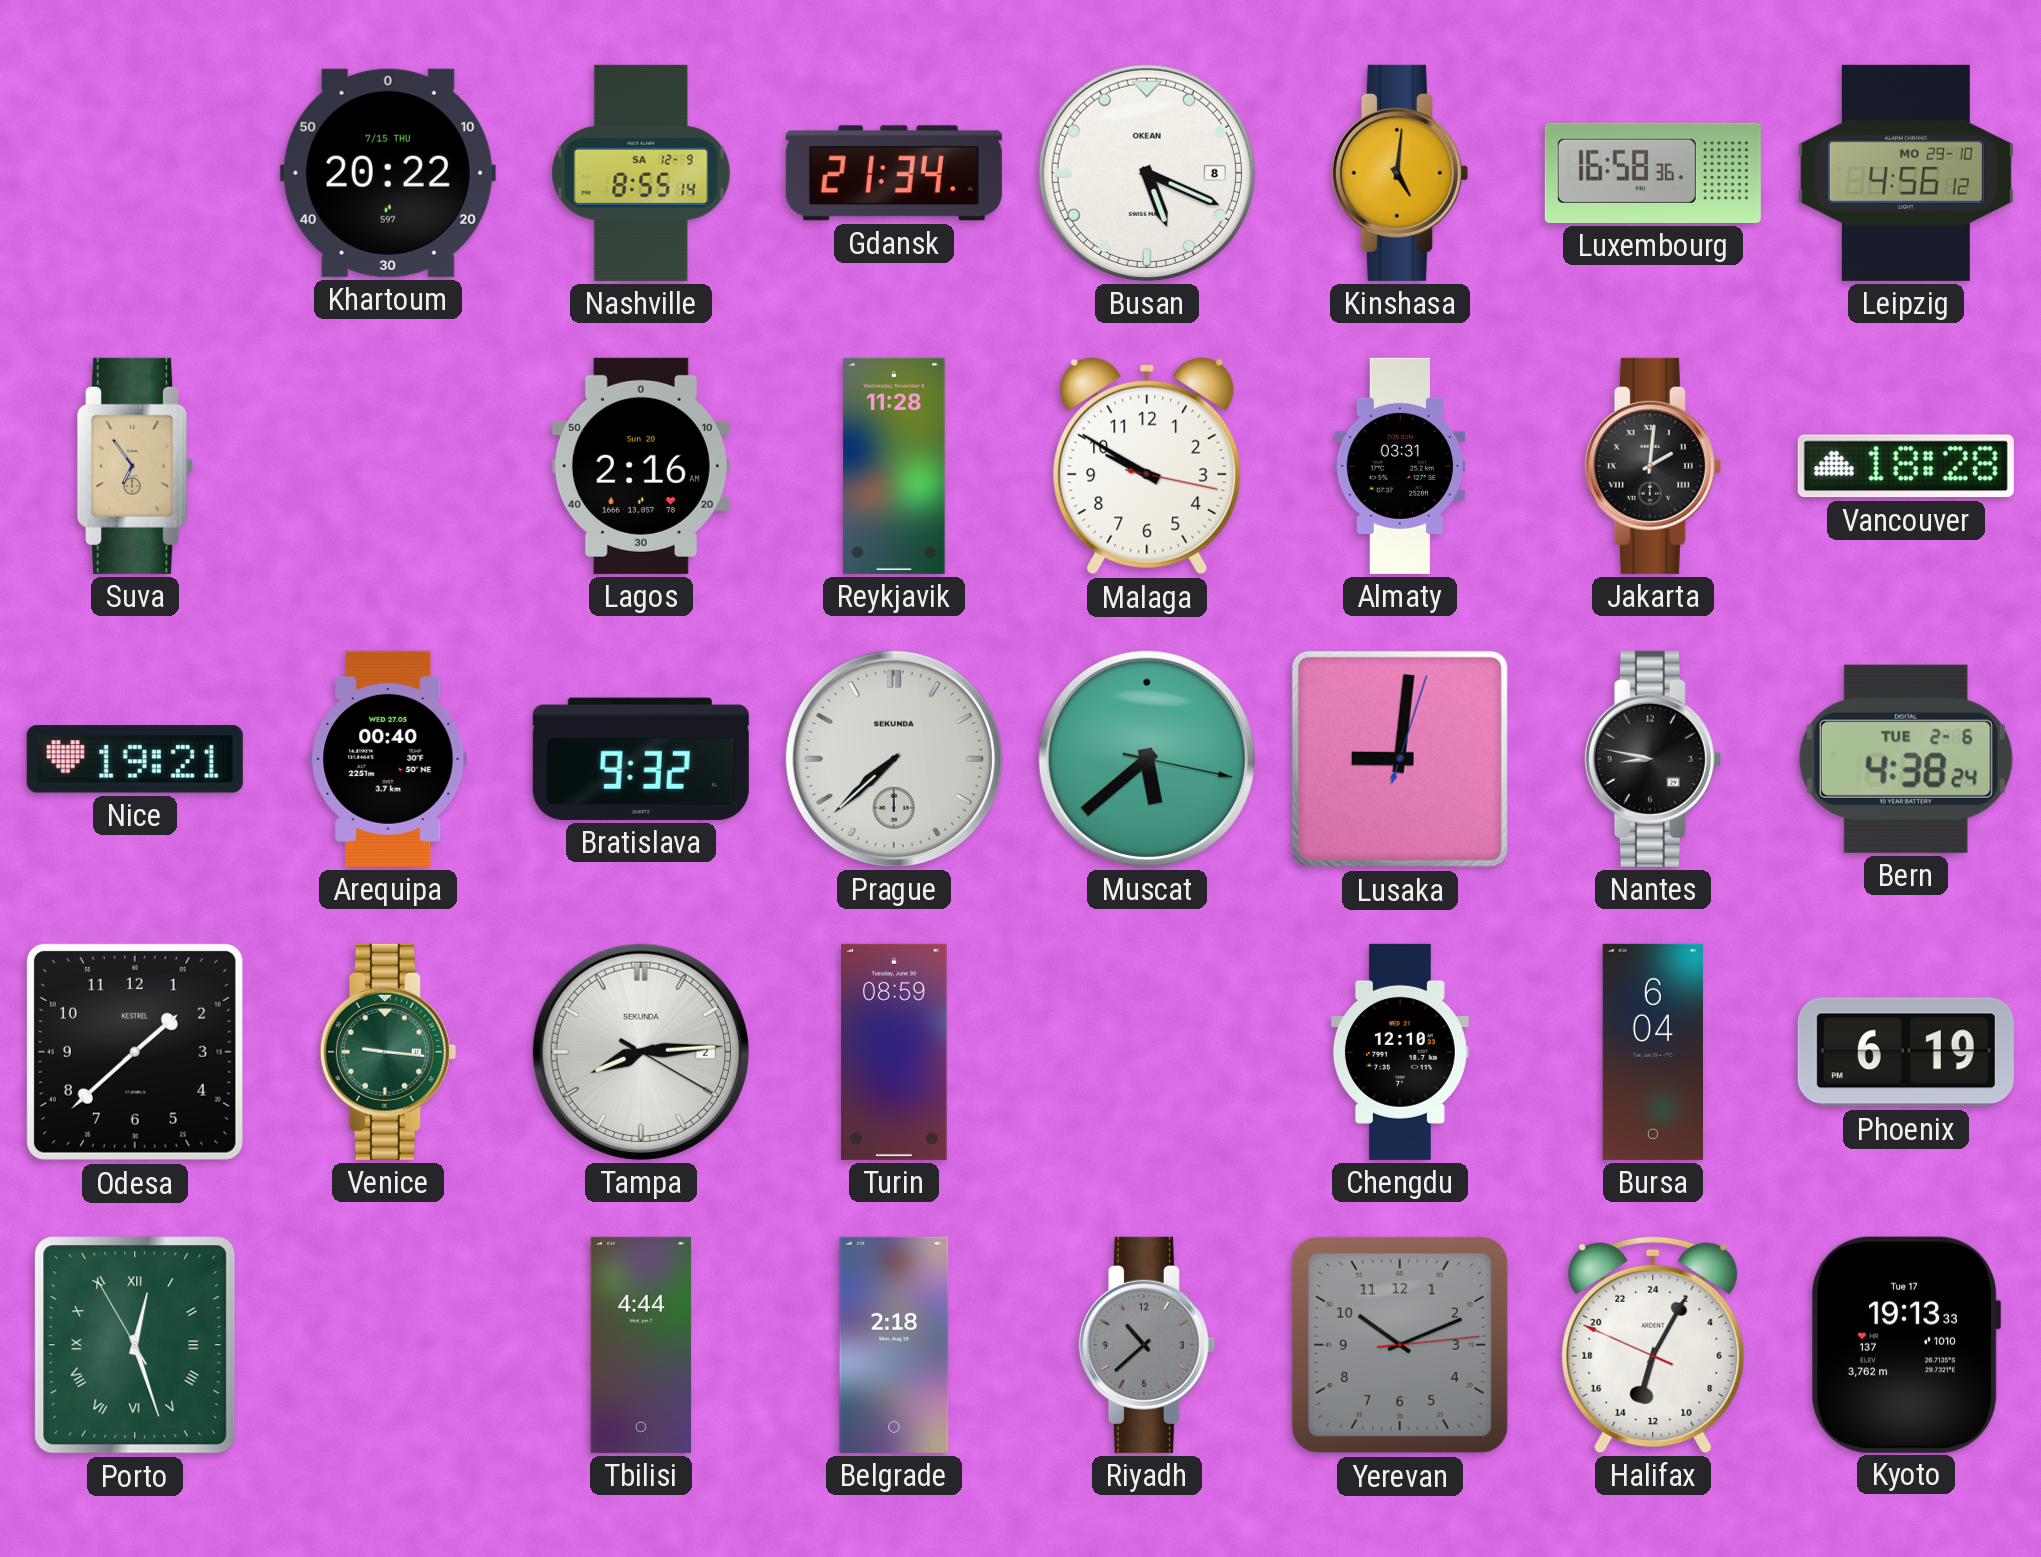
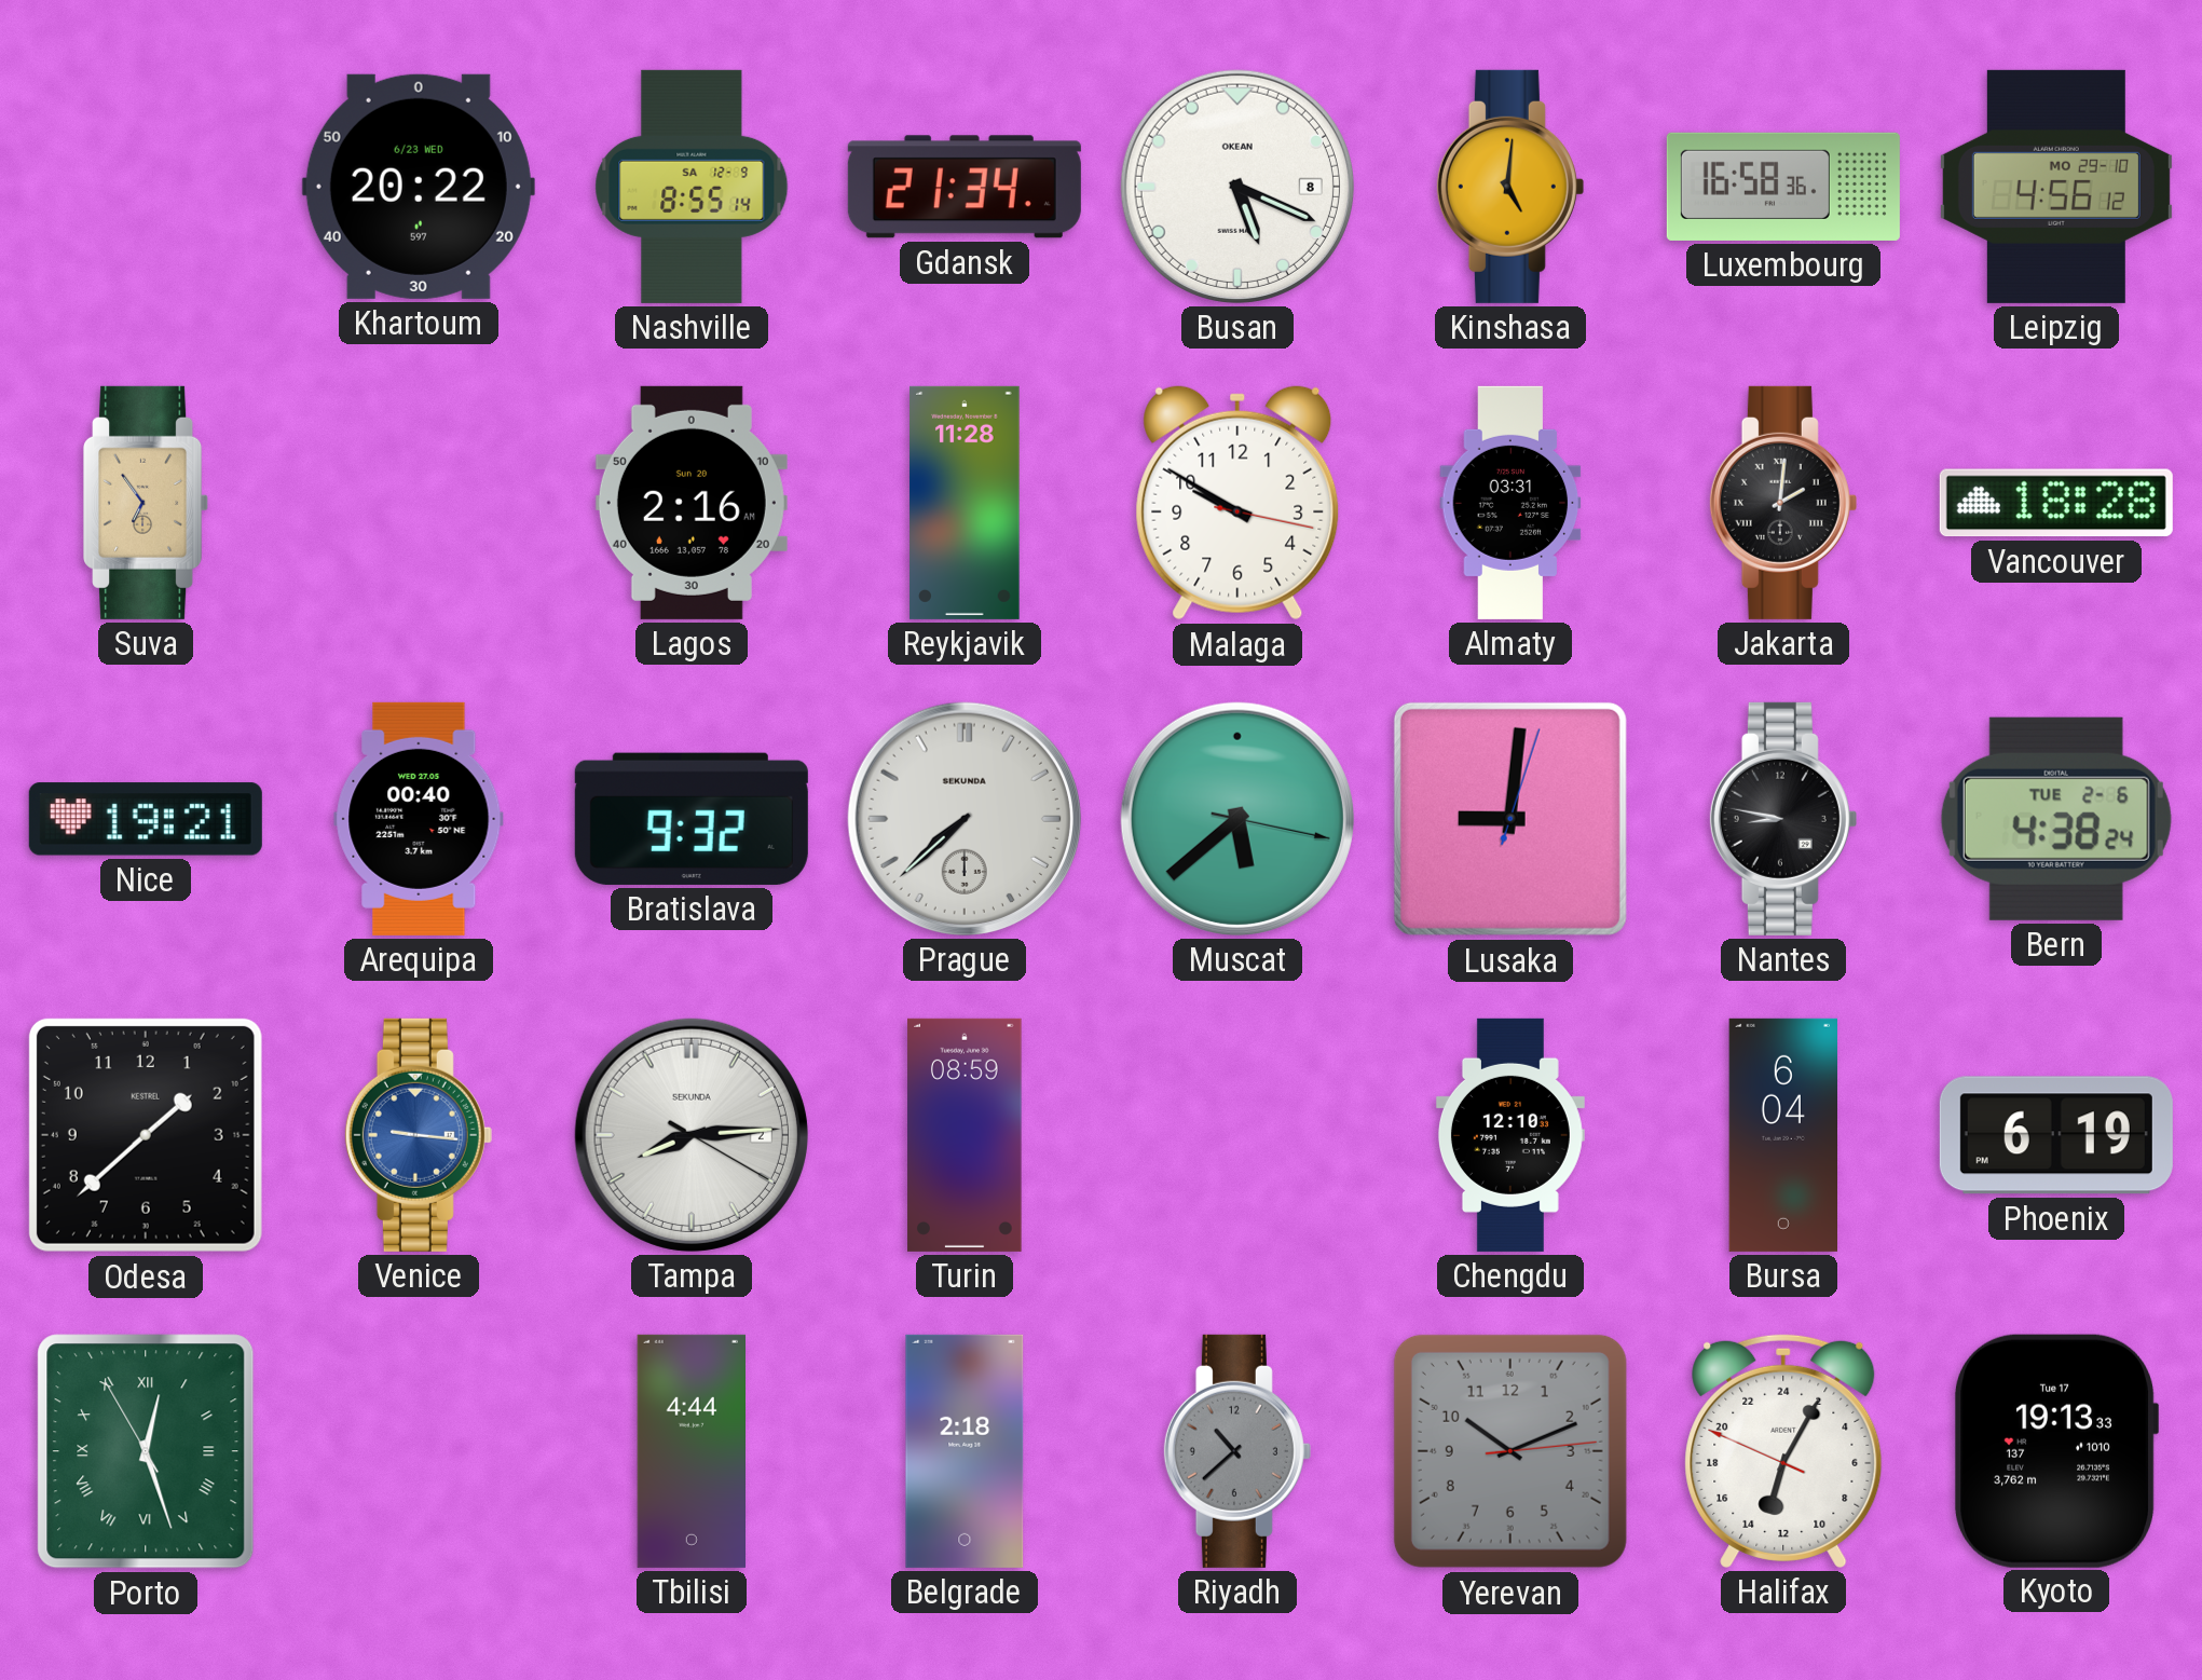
Khartoum date: 7/15 THU -> 6/23 WED (419, 187)
Venice dial: green -> blue (419, 1135)
